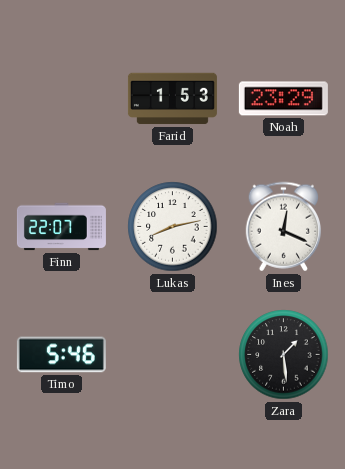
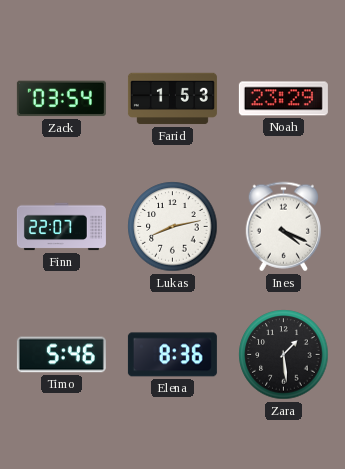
Zack: none -> 03:54 (61, 99)
Ines: 12:19 -> 4:19 (283, 227)
Elena: none -> 8:36 (172, 355)
